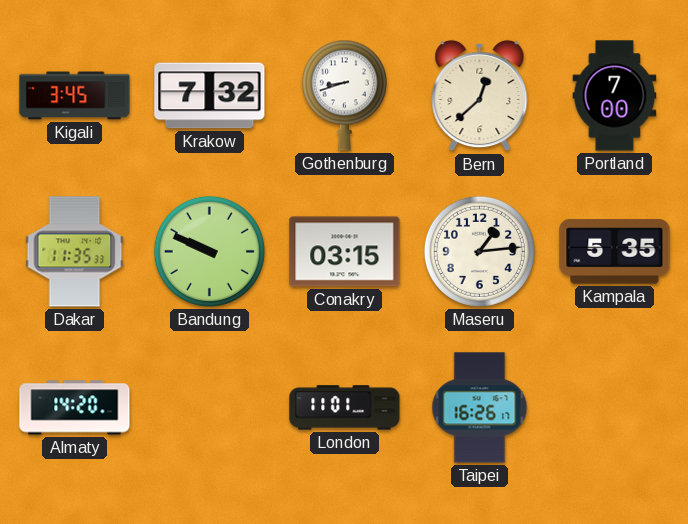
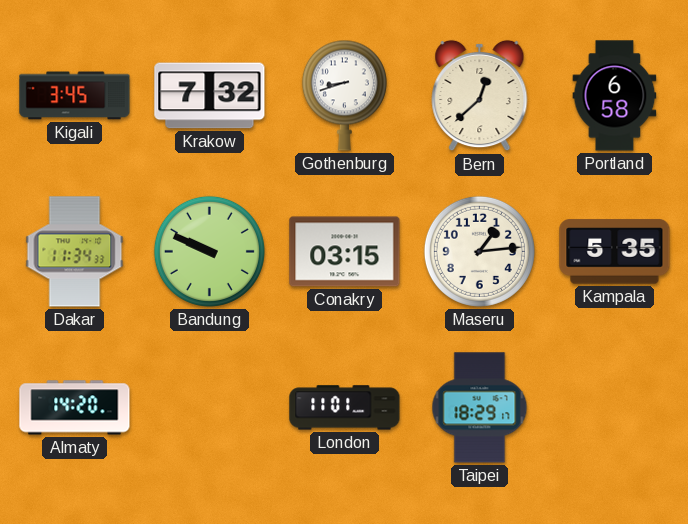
Portland: 7:00 -> 6:58 (615, 96)
Dakar: 11:35 -> 11:34 (75, 252)
Taipei: 16:26 -> 18:29 (480, 408)
